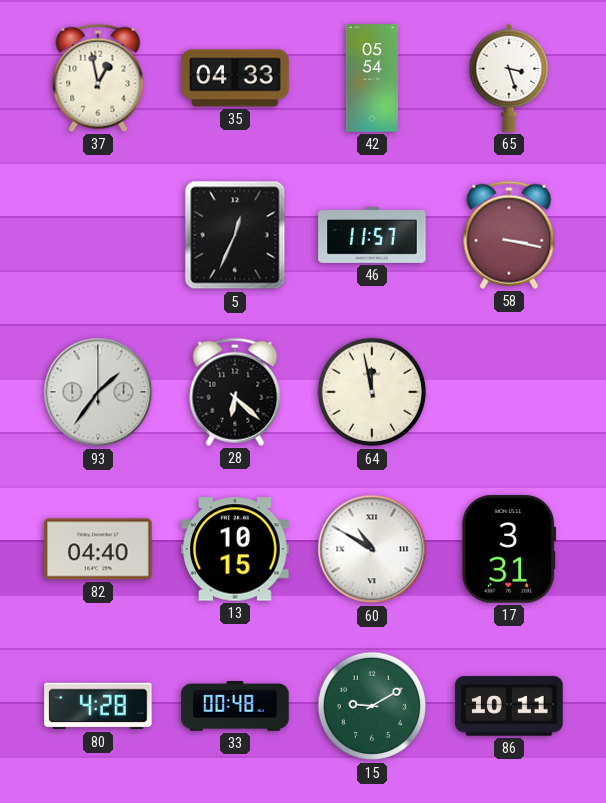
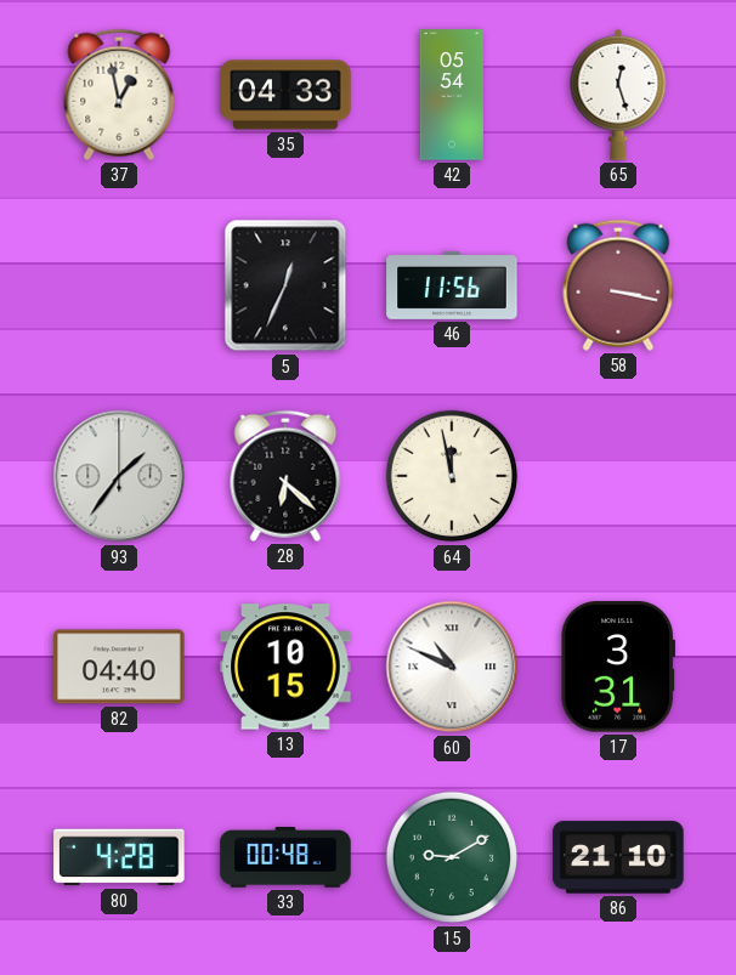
65: 3:27 -> 12:27 (618, 95)
46: 11:57 -> 11:56 (452, 285)
60: 10:50 -> 10:49 (452, 667)
86: 10:11 -> 21:10 (618, 857)
